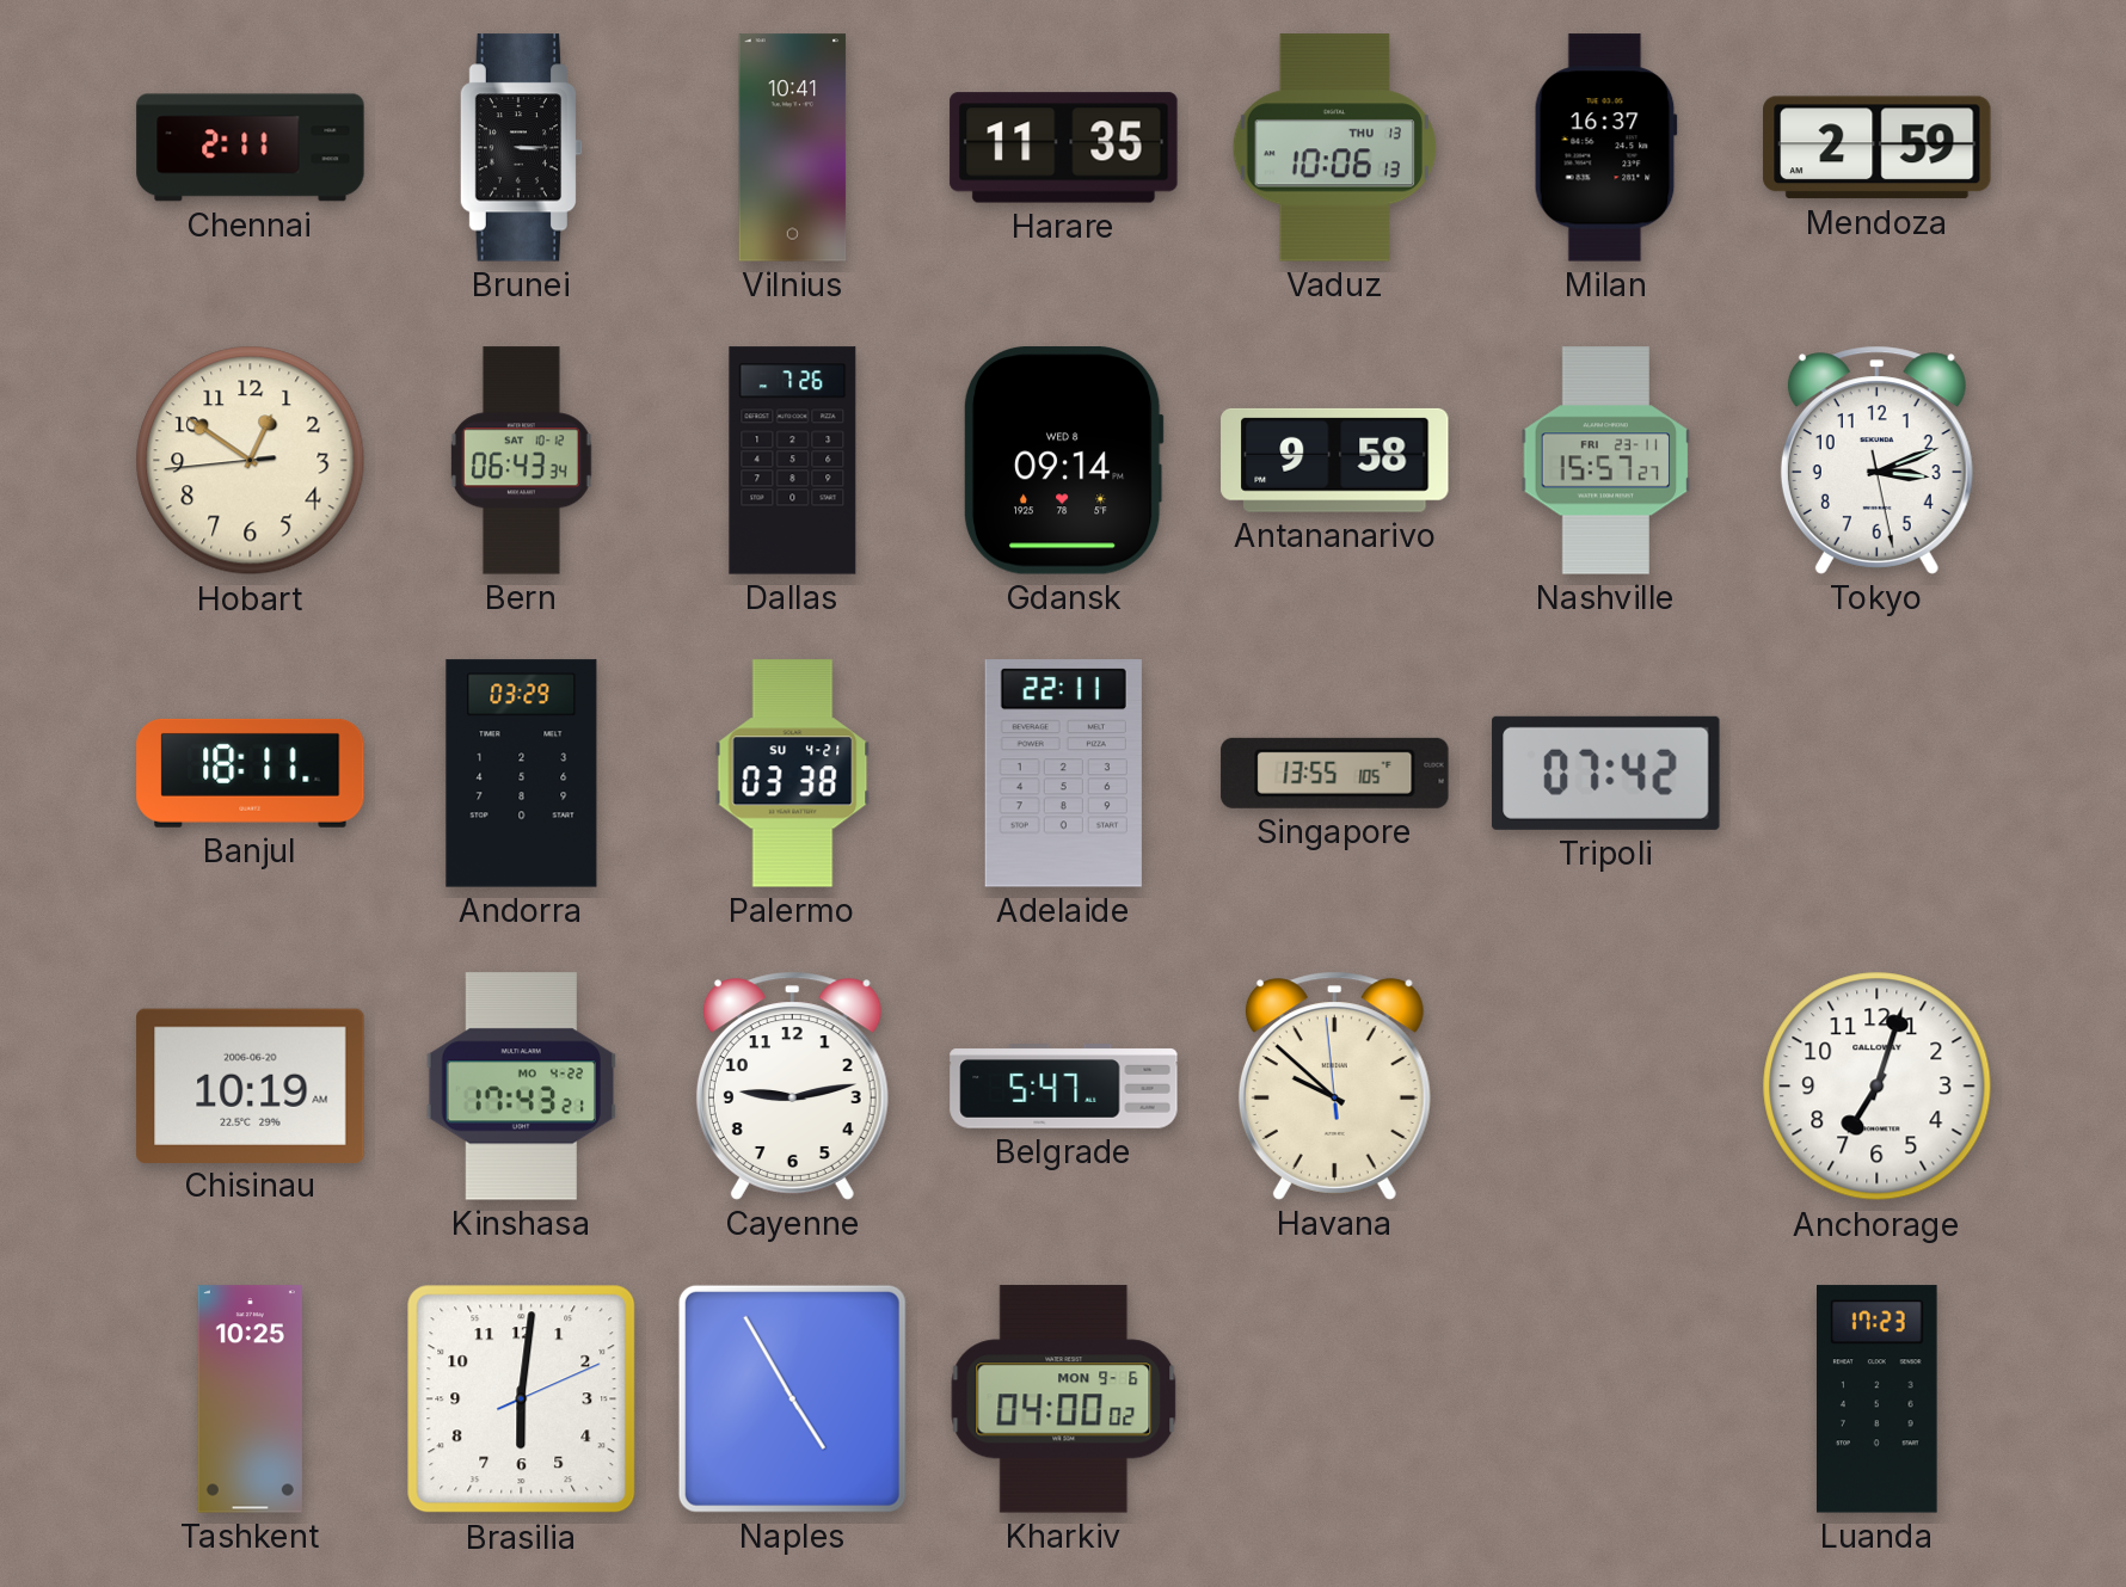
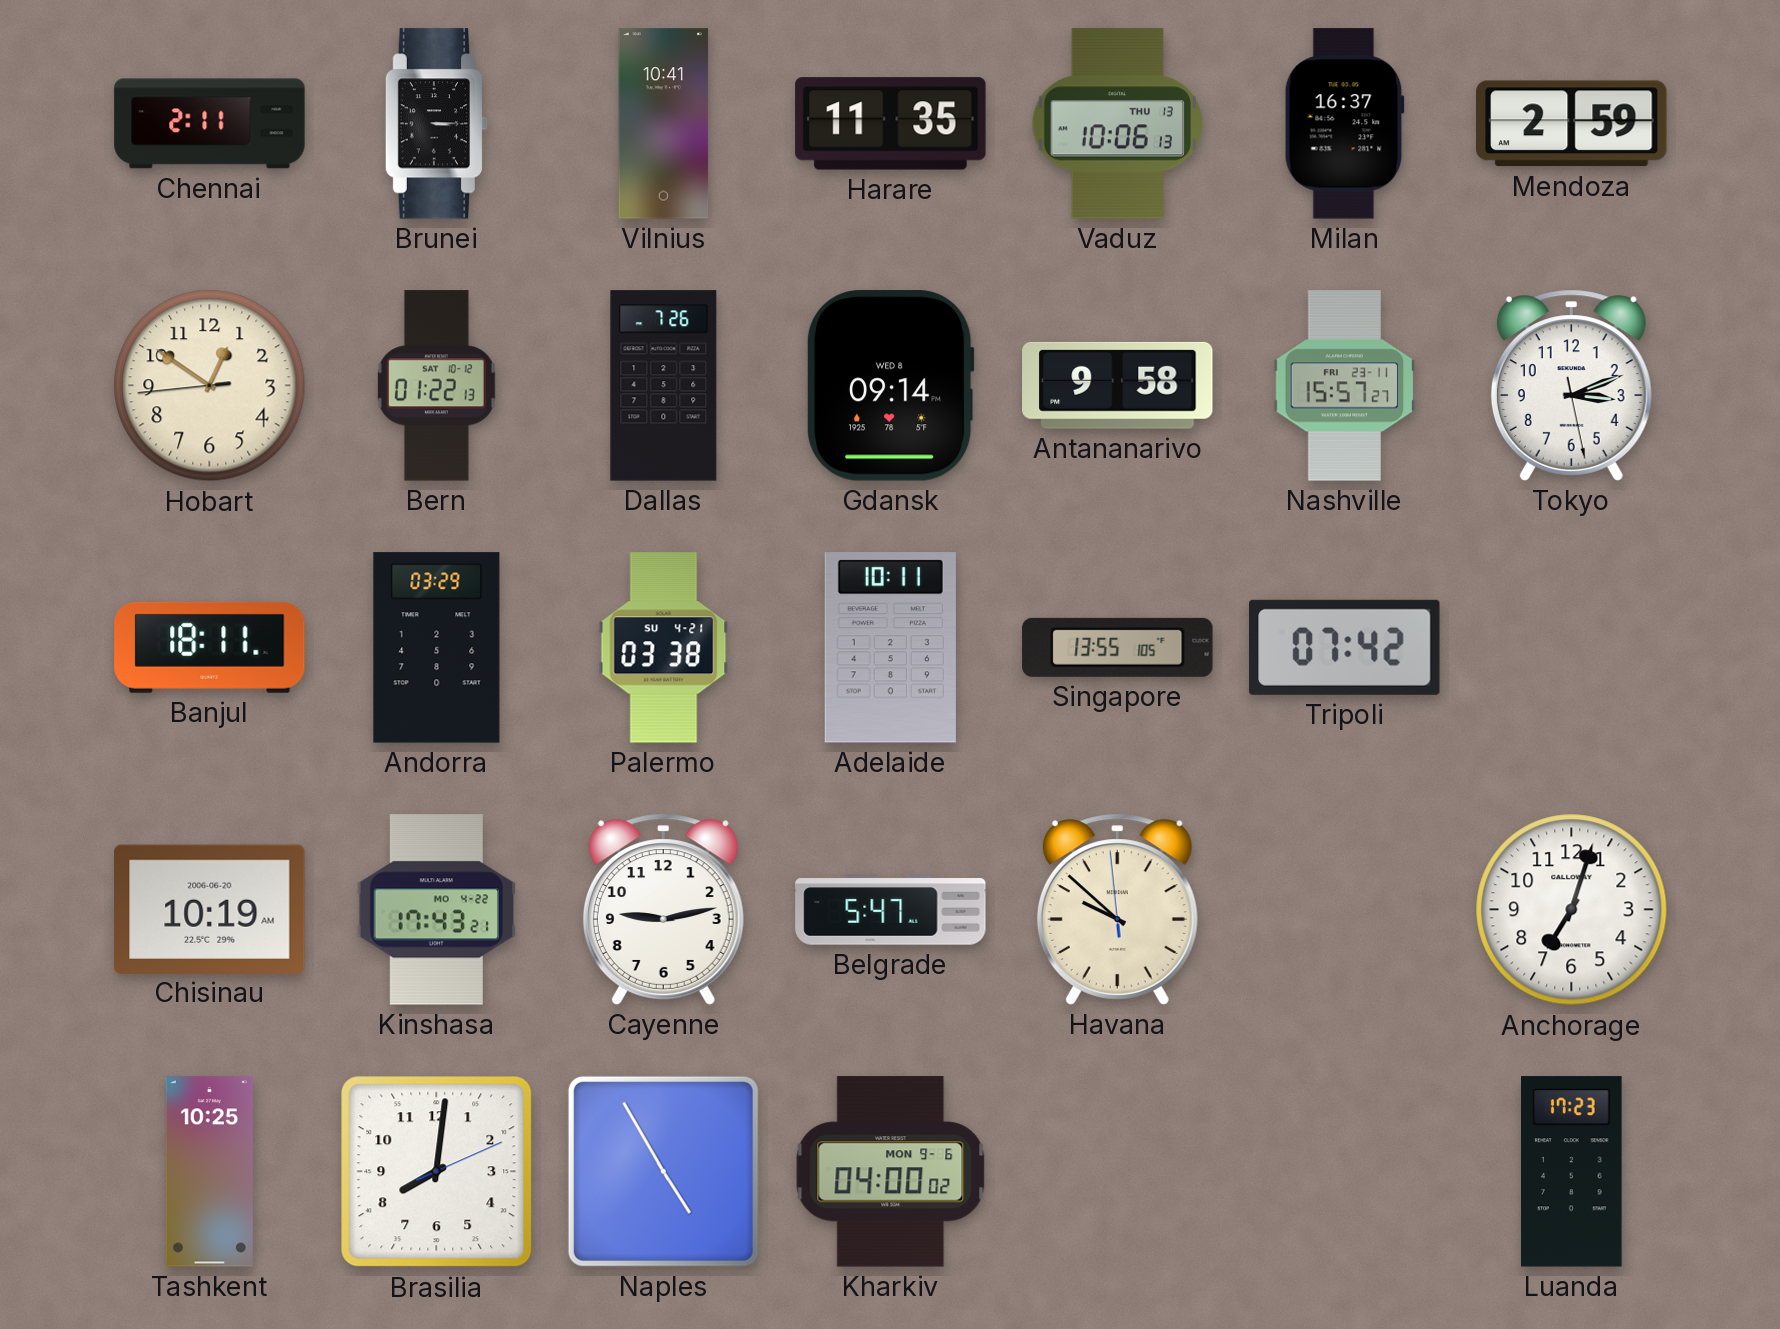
Bern: 06:43 -> 01:22 (436, 386)
Adelaide: 22:11 -> 10:11 (890, 648)
Brasilia: 6:01 -> 8:01 (437, 1172)
